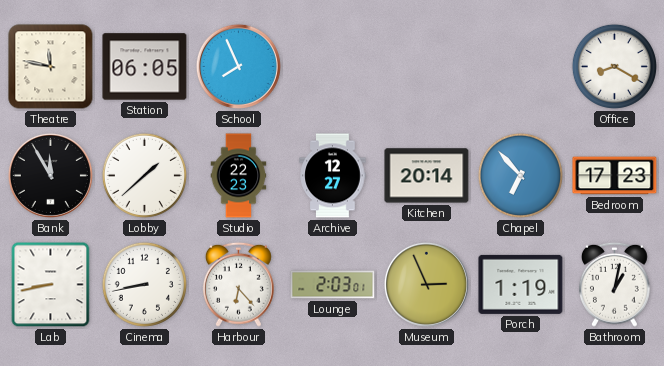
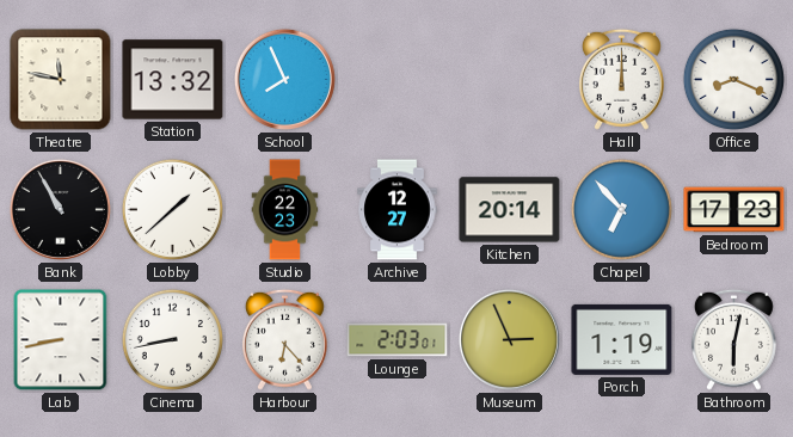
Station: 06:05 -> 13:32 (173, 80)
Hall: none -> 12:00 (621, 79)
Office: 8:20 -> 8:19 (733, 79)
Bank: 11:55 -> 10:55 (60, 209)
Bathroom: 1:02 -> 6:02 (733, 339)
